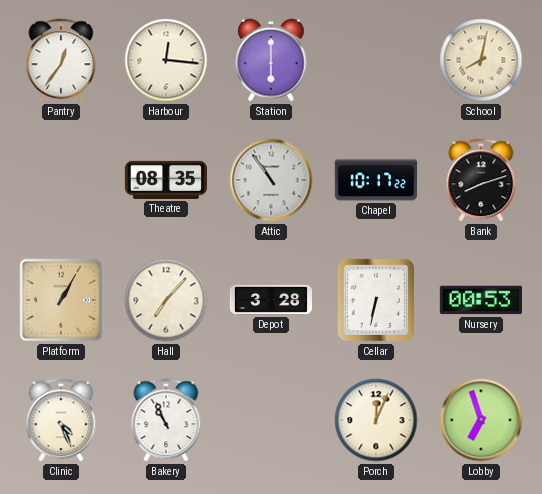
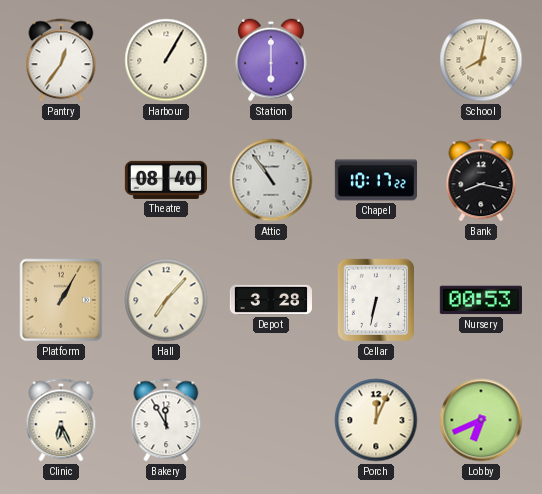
Harbour: 12:16 -> 1:05 (166, 60)
Theatre: 08:35 -> 08:40 (165, 180)
Bank: 8:12 -> 8:17 (481, 180)
Clinic: 4:26 -> 6:26 (61, 420)
Bakery: 10:56 -> 11:55 (166, 420)
Lobby: 6:57 -> 6:41 (481, 420)
